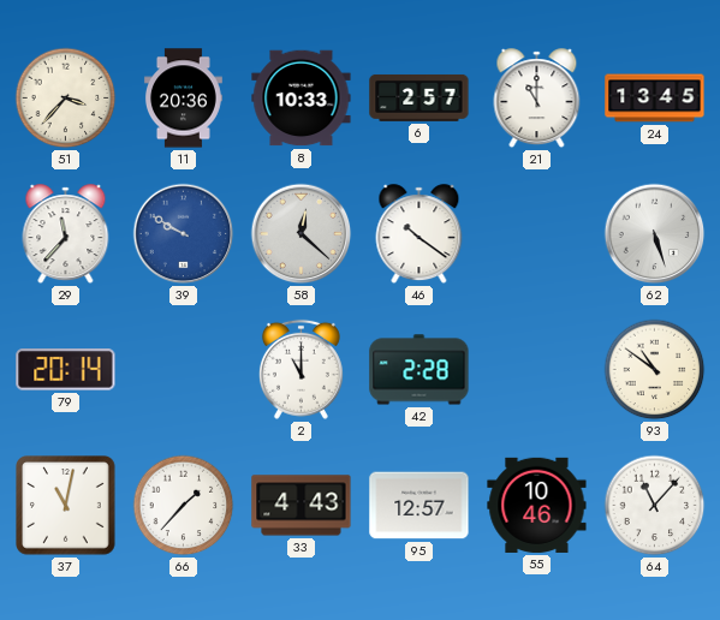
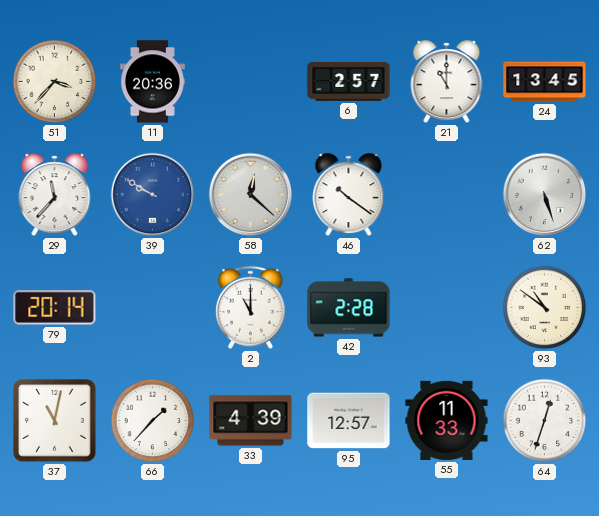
8: 10:33 -> none (302, 99)
33: 4:43 -> 4:39 (251, 421)
55: 10:46 -> 11:33 (447, 420)
64: 11:07 -> 12:33 (545, 421)
